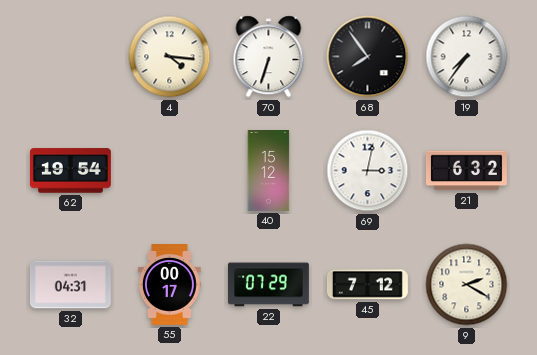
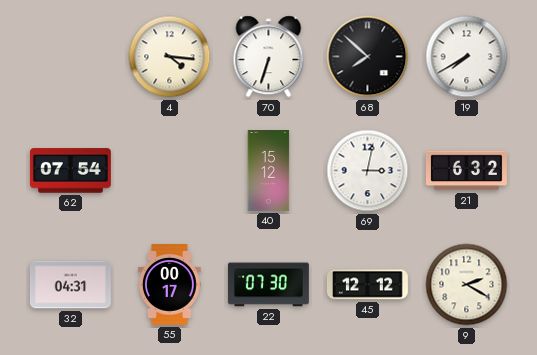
68: 7:54 -> 7:52 (368, 57)
19: 7:36 -> 7:40 (467, 57)
62: 19:54 -> 07:54 (70, 171)
22: 07:29 -> 07:30 (268, 285)
45: 7:12 -> 12:12 (367, 285)
